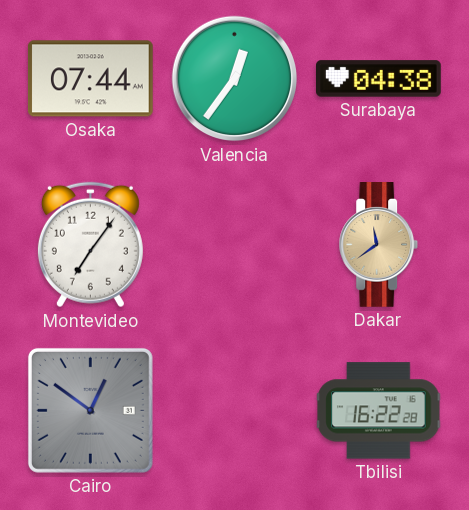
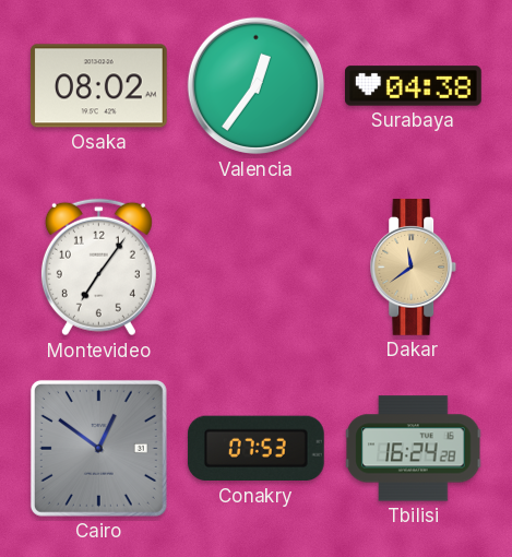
Osaka: 07:44 -> 08:02 (98, 86)
Conakry: none -> 07:53 (255, 449)
Tbilisi: 16:22 -> 16:24 (414, 449)
